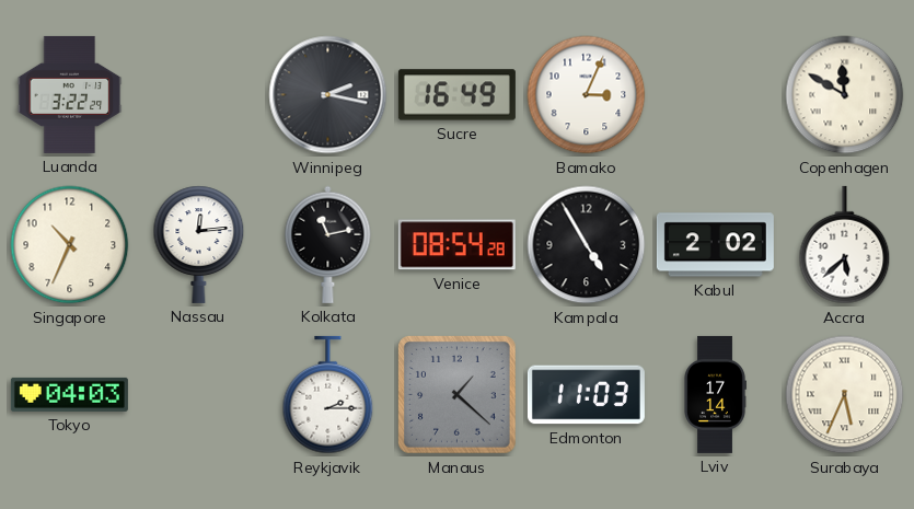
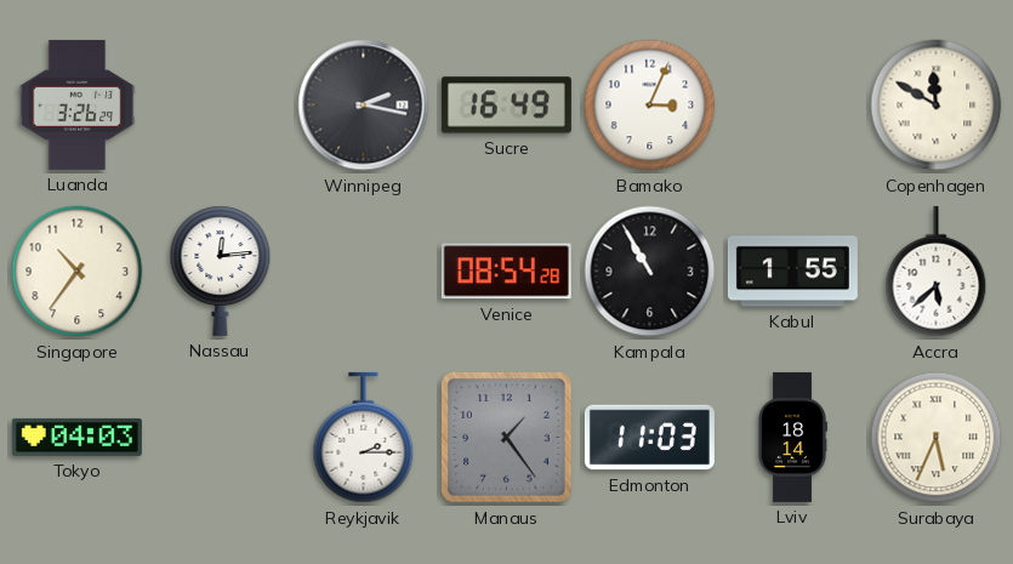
Luanda: 3:22 -> 3:26 (78, 104)
Singapore: 10:34 -> 10:36 (78, 272)
Kolkata: 11:13 -> none (328, 244)
Kampala: 4:55 -> 10:55 (650, 272)
Kabul: 2:02 -> 1:55 (792, 272)
Manaus: 1:22 -> 1:24 (507, 438)
Lviv: 17:14 -> 18:14 (792, 437)
